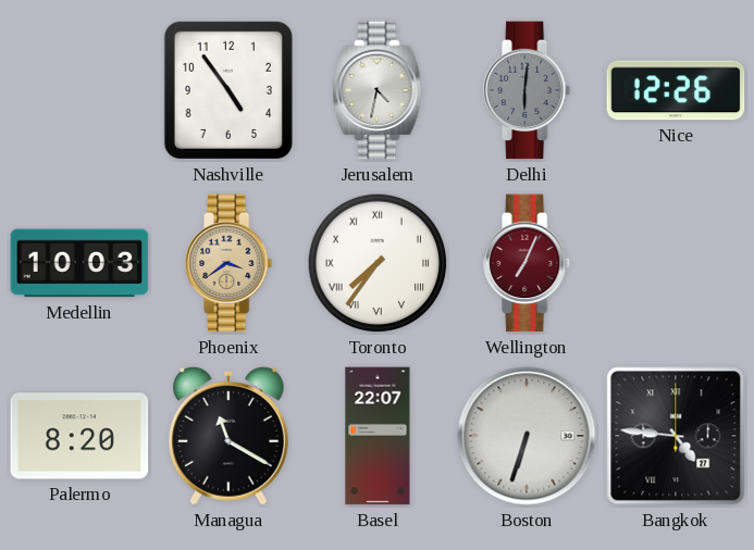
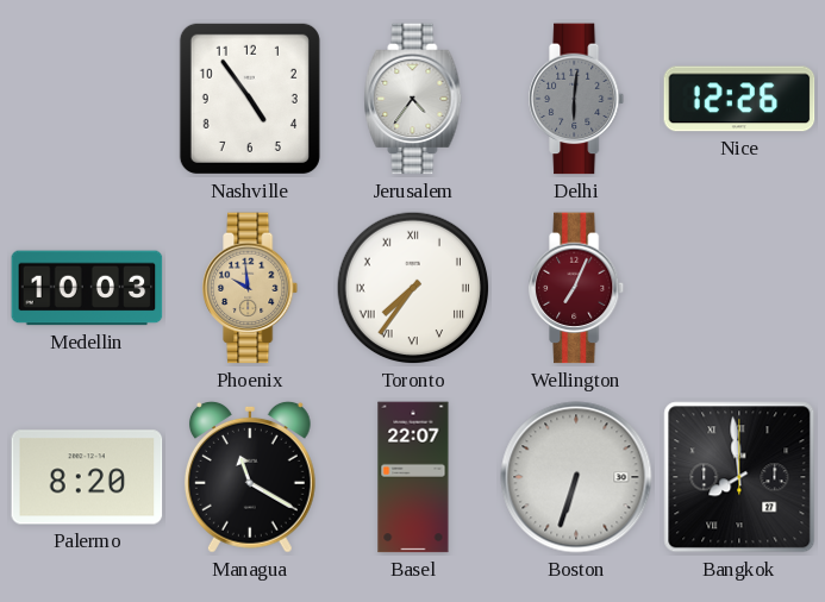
Jerusalem: 4:32 -> 4:36 (413, 99)
Phoenix: 3:39 -> 9:59 (251, 288)
Bangkok: 4:46 -> 7:59 (739, 477)
